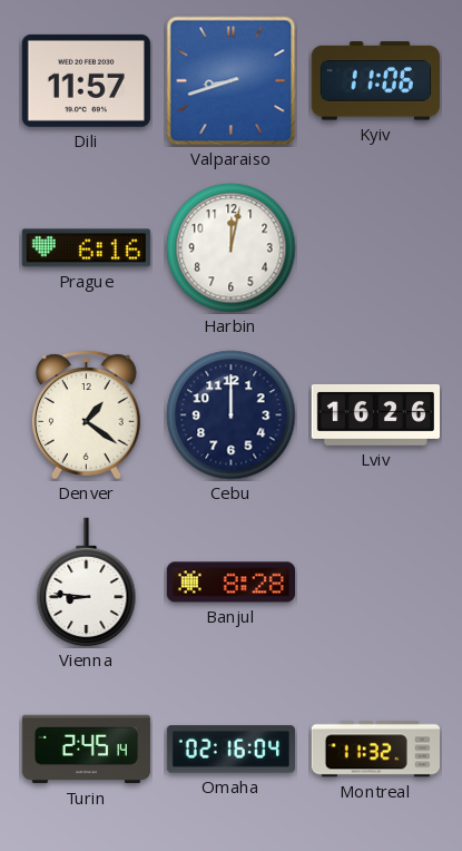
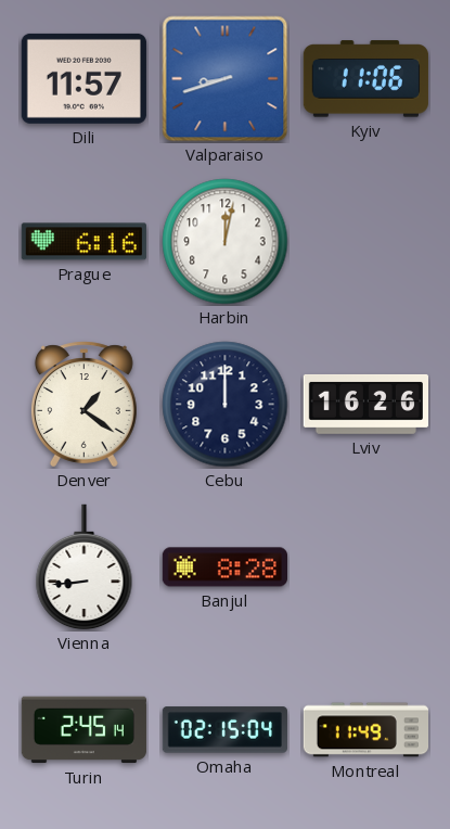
Vienna: 8:46 -> 8:44 (85, 567)
Omaha: 02:16 -> 02:15 (224, 730)
Montreal: 11:32 -> 11:49 (365, 730)
